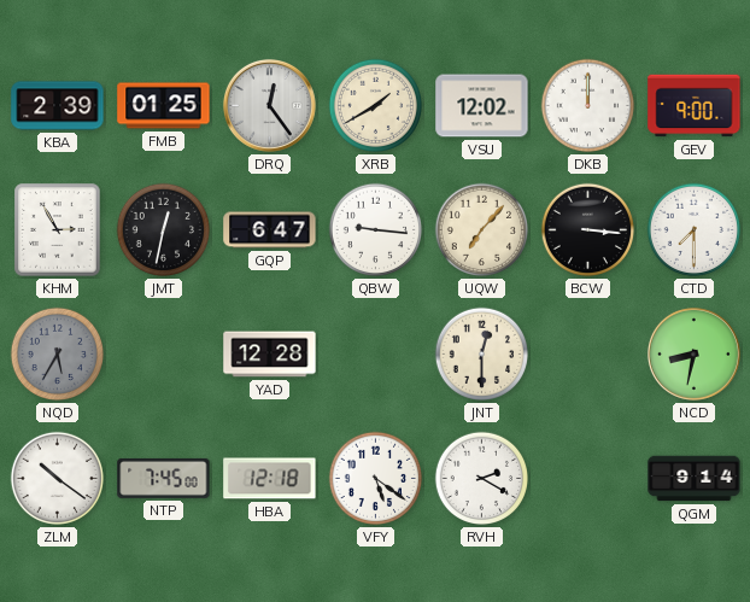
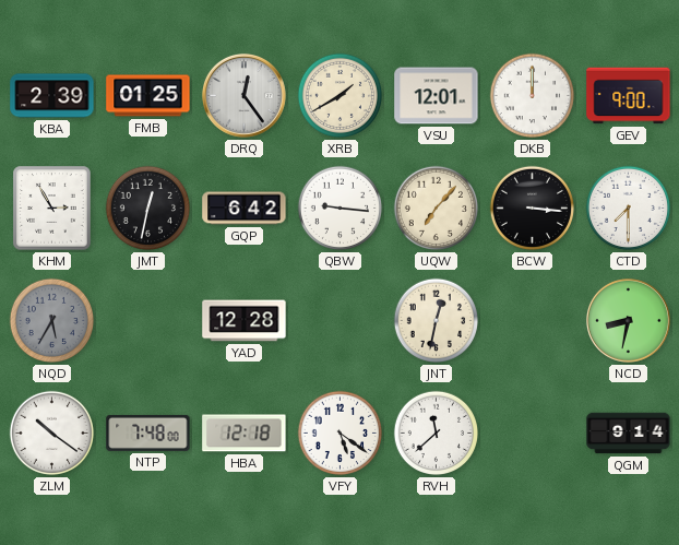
VSU: 12:02 -> 12:01 (437, 96)
GQP: 6:47 -> 6:42 (245, 209)
JNT: 12:30 -> 12:32 (437, 321)
NTP: 7:45 -> 7:48 (148, 433)
RVH: 2:20 -> 11:38 (437, 434)
